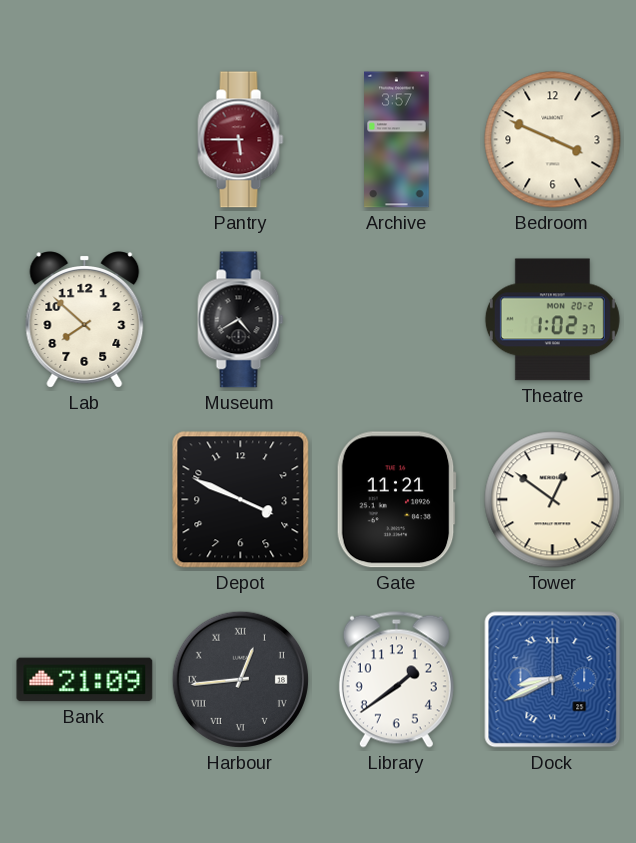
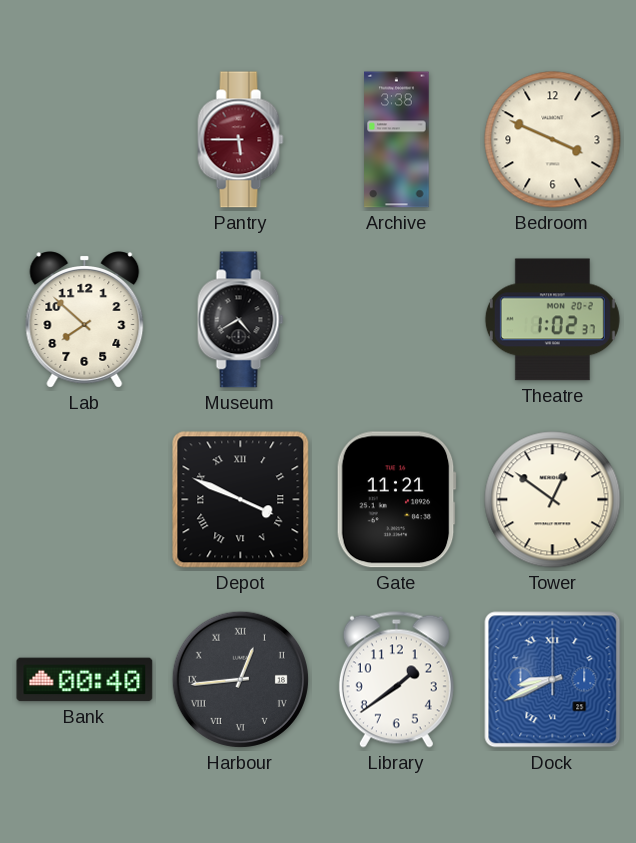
Archive: 3:57 -> 3:38 (397, 140)
Depot numerals: Arabic -> Roman (241, 500)
Bank: 21:09 -> 00:40 (85, 680)
